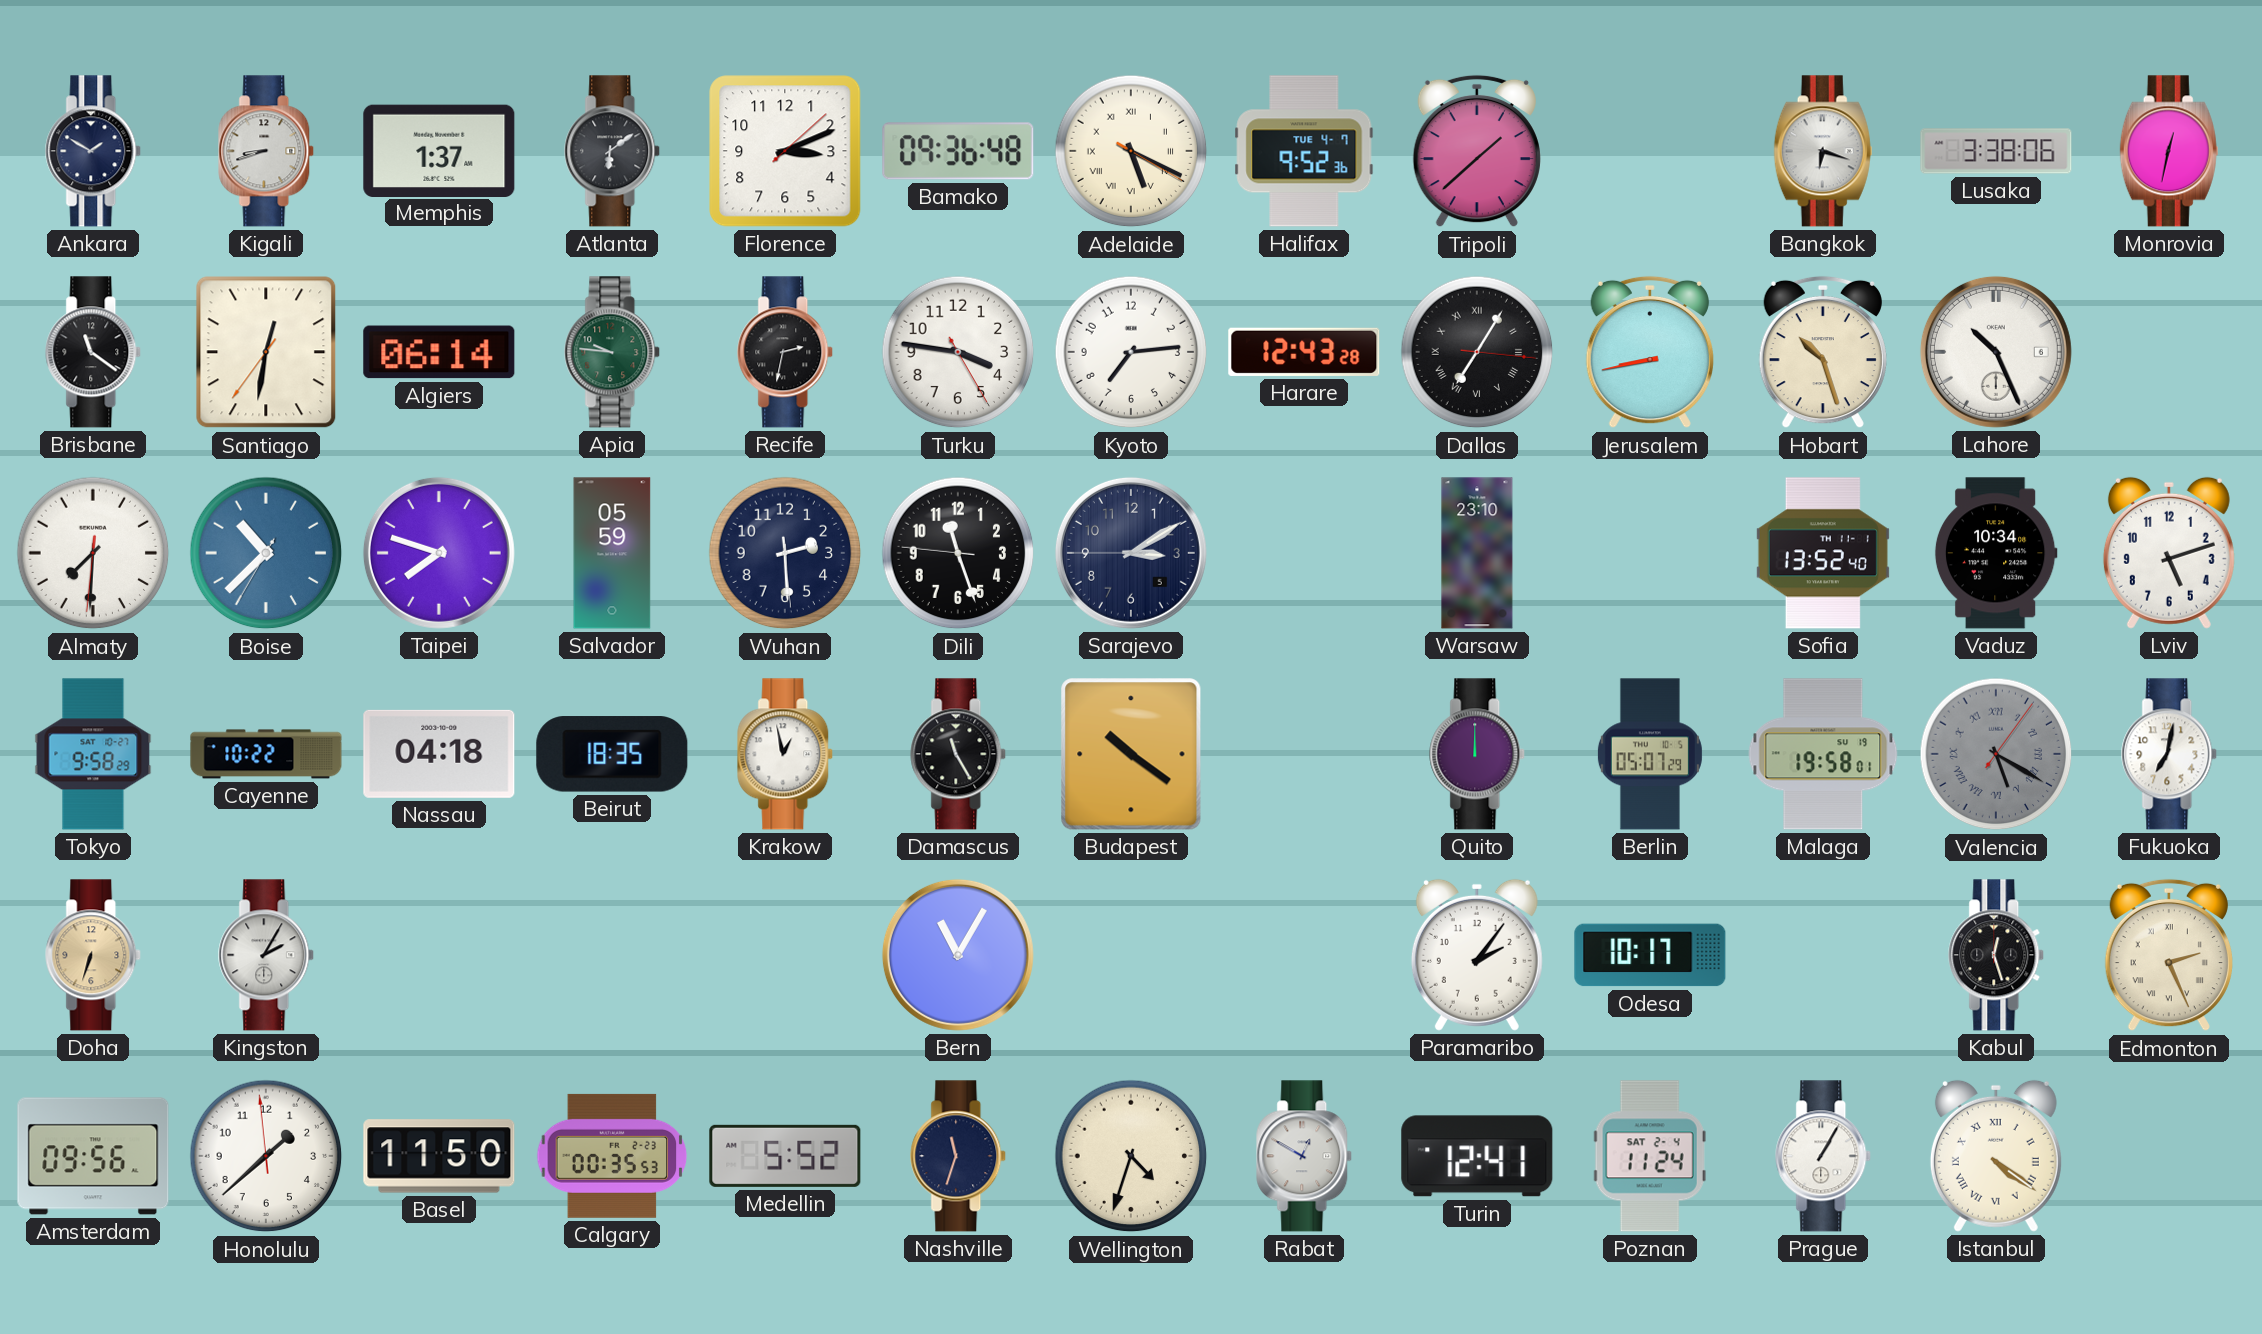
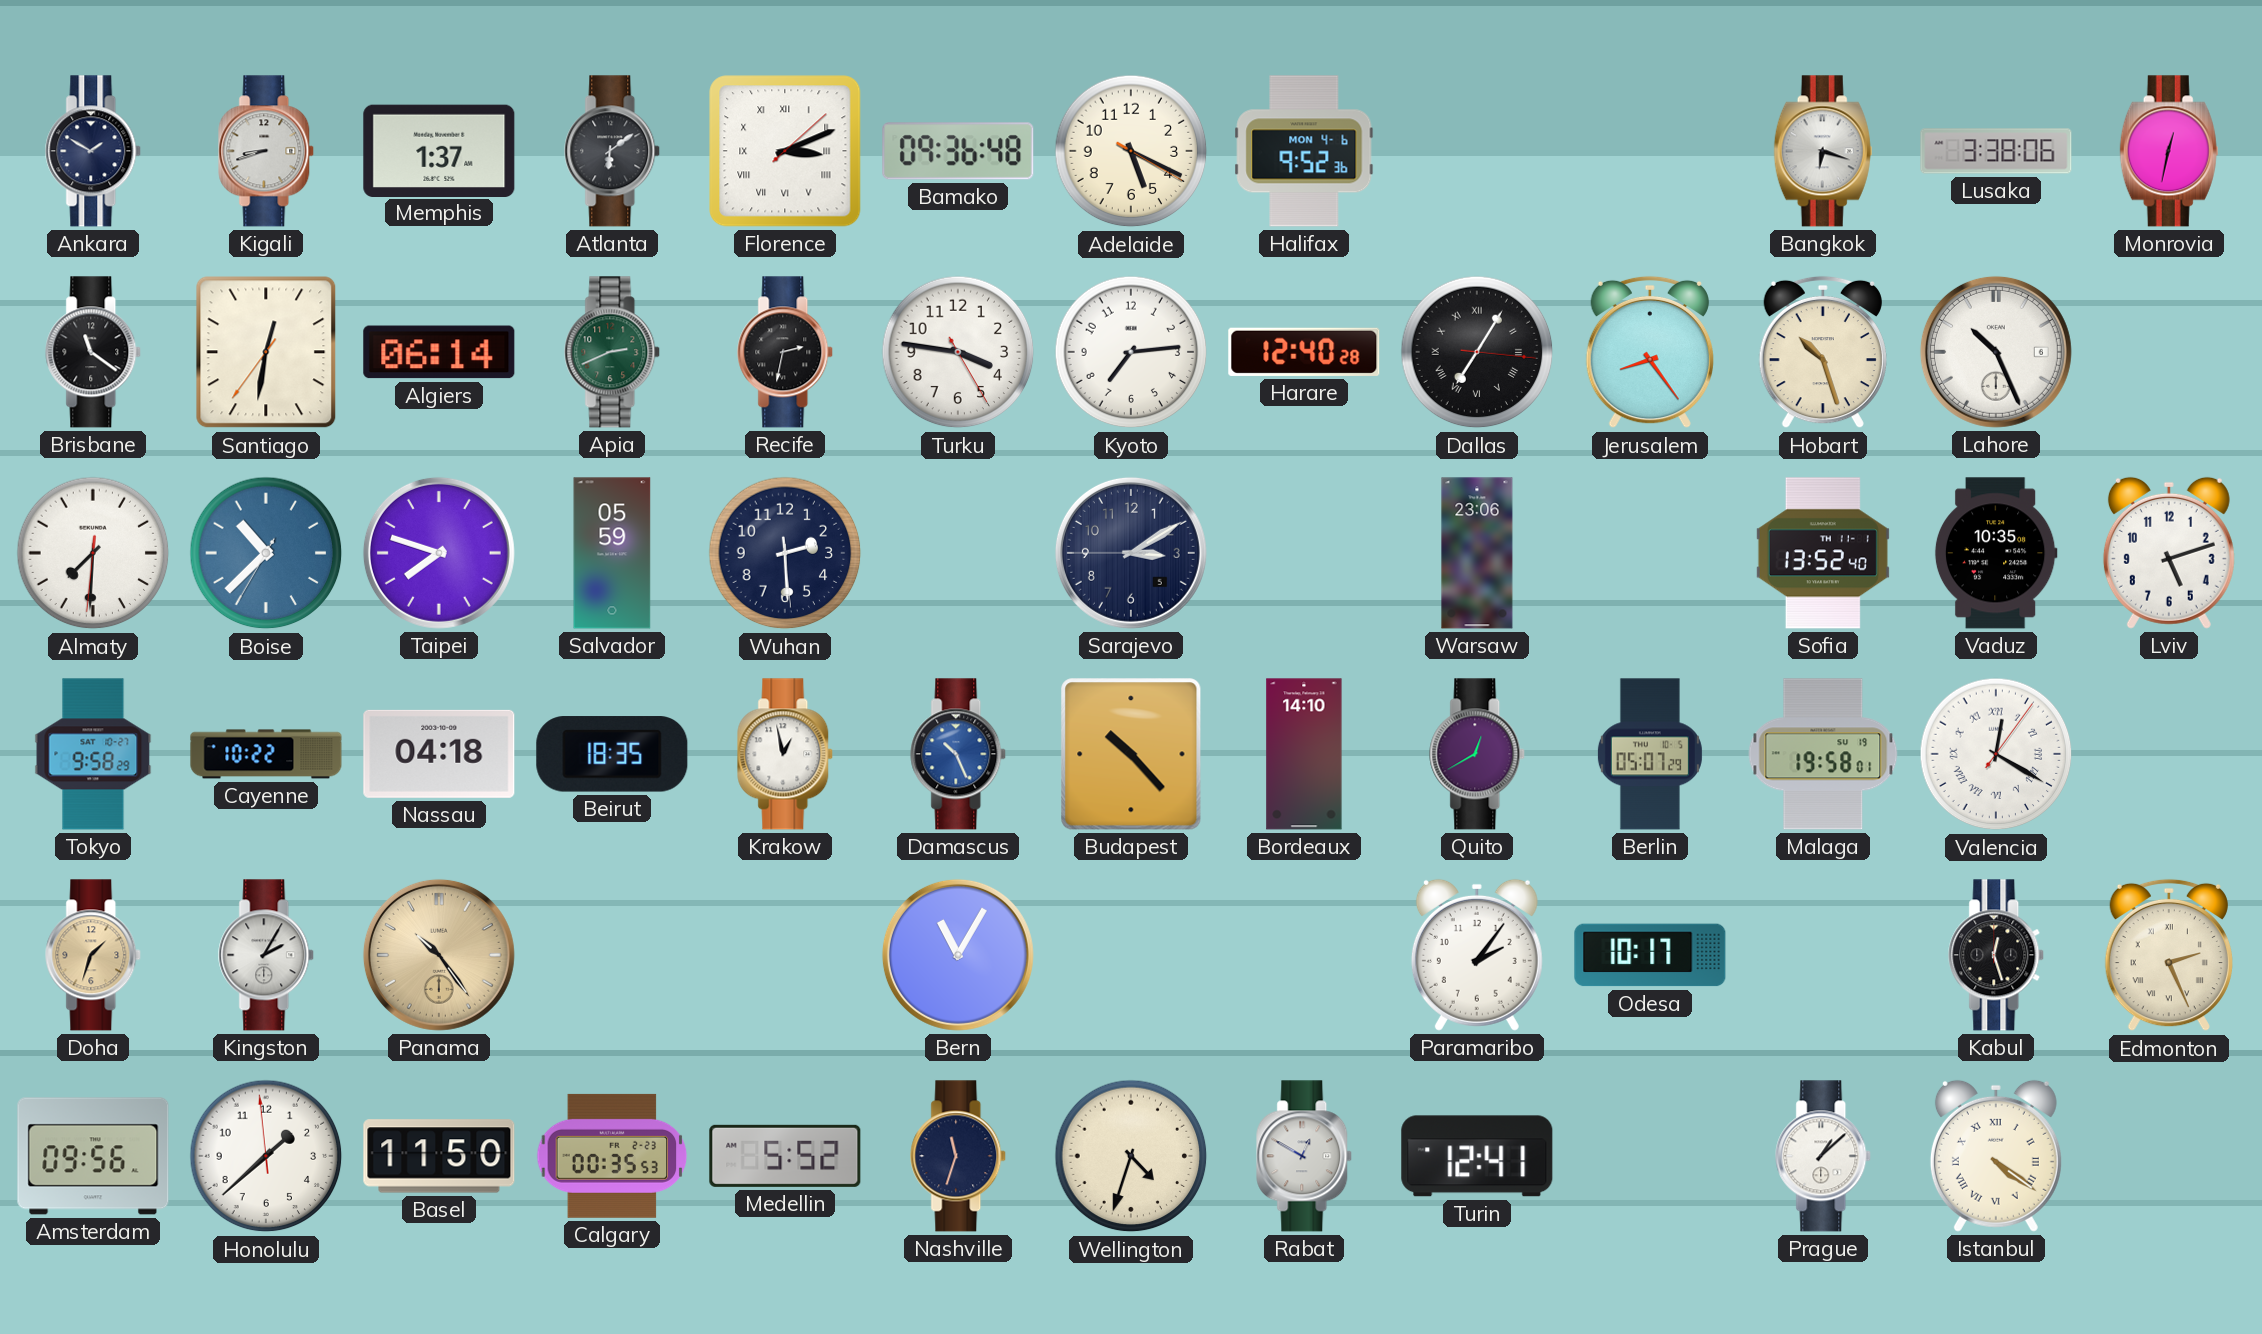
Florence numerals: Arabic -> Roman (785, 151)
Adelaide numerals: Roman -> Arabic (1131, 151)
Halifax date: TUE 4-7 -> MON 4-6 (1304, 151)
Tripoli: 1:38 -> none (1477, 151)
Apia: 9:46 -> 2:41 (613, 352)
Harare: 12:43 -> 12:40 (1304, 352)
Jerusalem: 8:43 -> 8:24 (1650, 352)
Dili: 11:26 -> none (958, 553)
Warsaw: 23:10 -> 23:06 (1477, 553)
Vaduz: 10:34 -> 10:35 (1996, 553)
Damascus: 11:25 -> 10:26 (959, 754)
Damascus dial: black -> blue (959, 754)
Budapest: 10:21 -> 10:23 (1131, 754)
Bordeaux: none -> 14:10 (1304, 754)
Quito: 12:00 -> 12:40 (1478, 754)
Valencia: 5:20 -> 12:20 (1996, 754)
Valencia dial: grey -> white (1996, 754)
Fukuoka: 7:02 -> none (2170, 754)
Doha: 6:33 -> 1:33 (94, 955)
Panama: none -> 10:24 (439, 955)
Poznan: 11:24 -> none (1650, 1156)
Prague: 1:05 -> 1:08 (1824, 1156)
